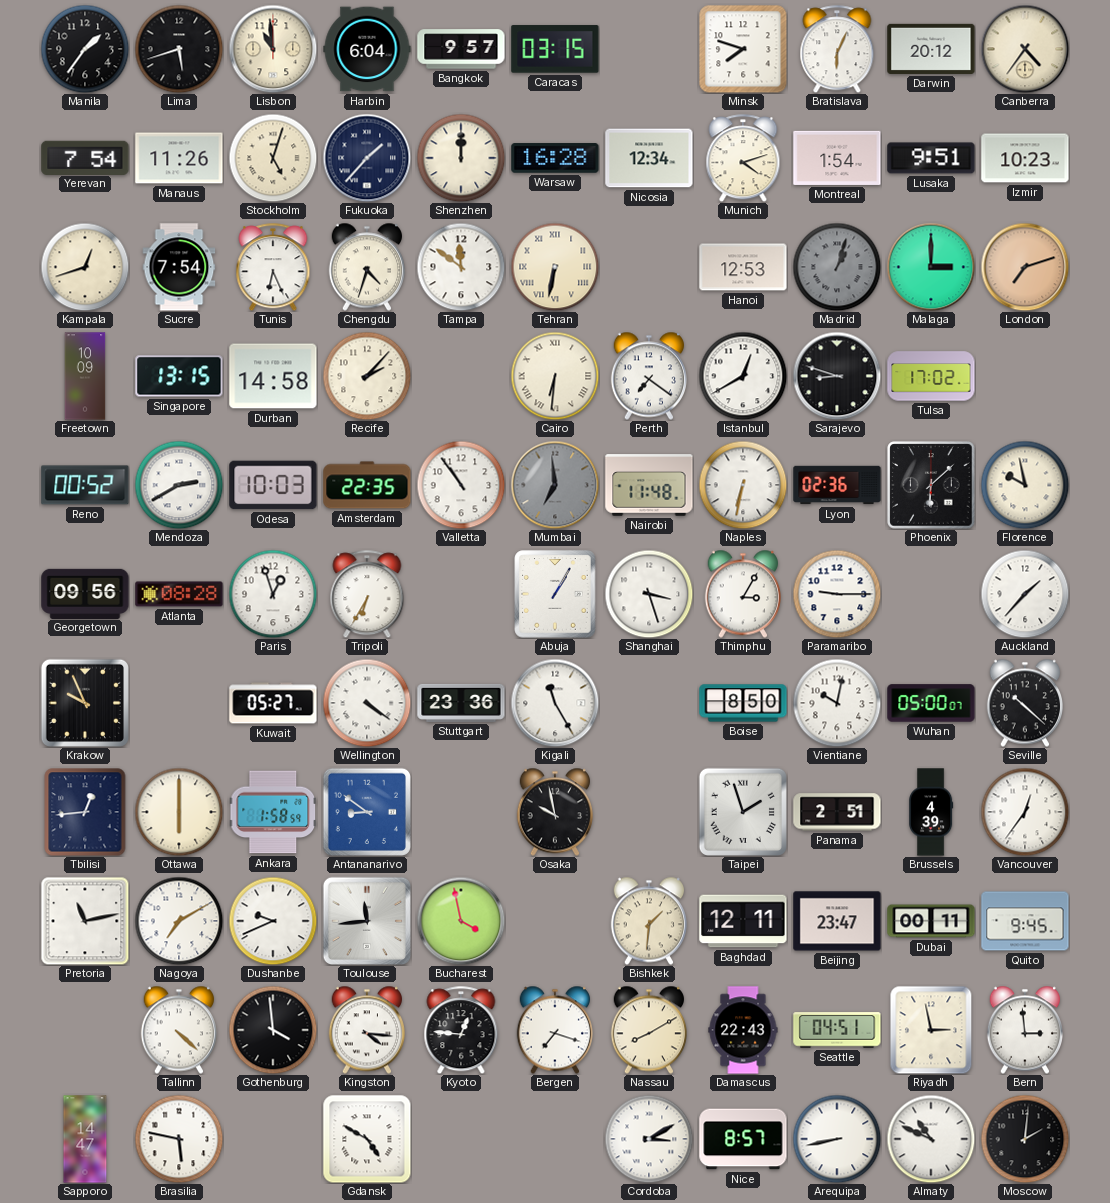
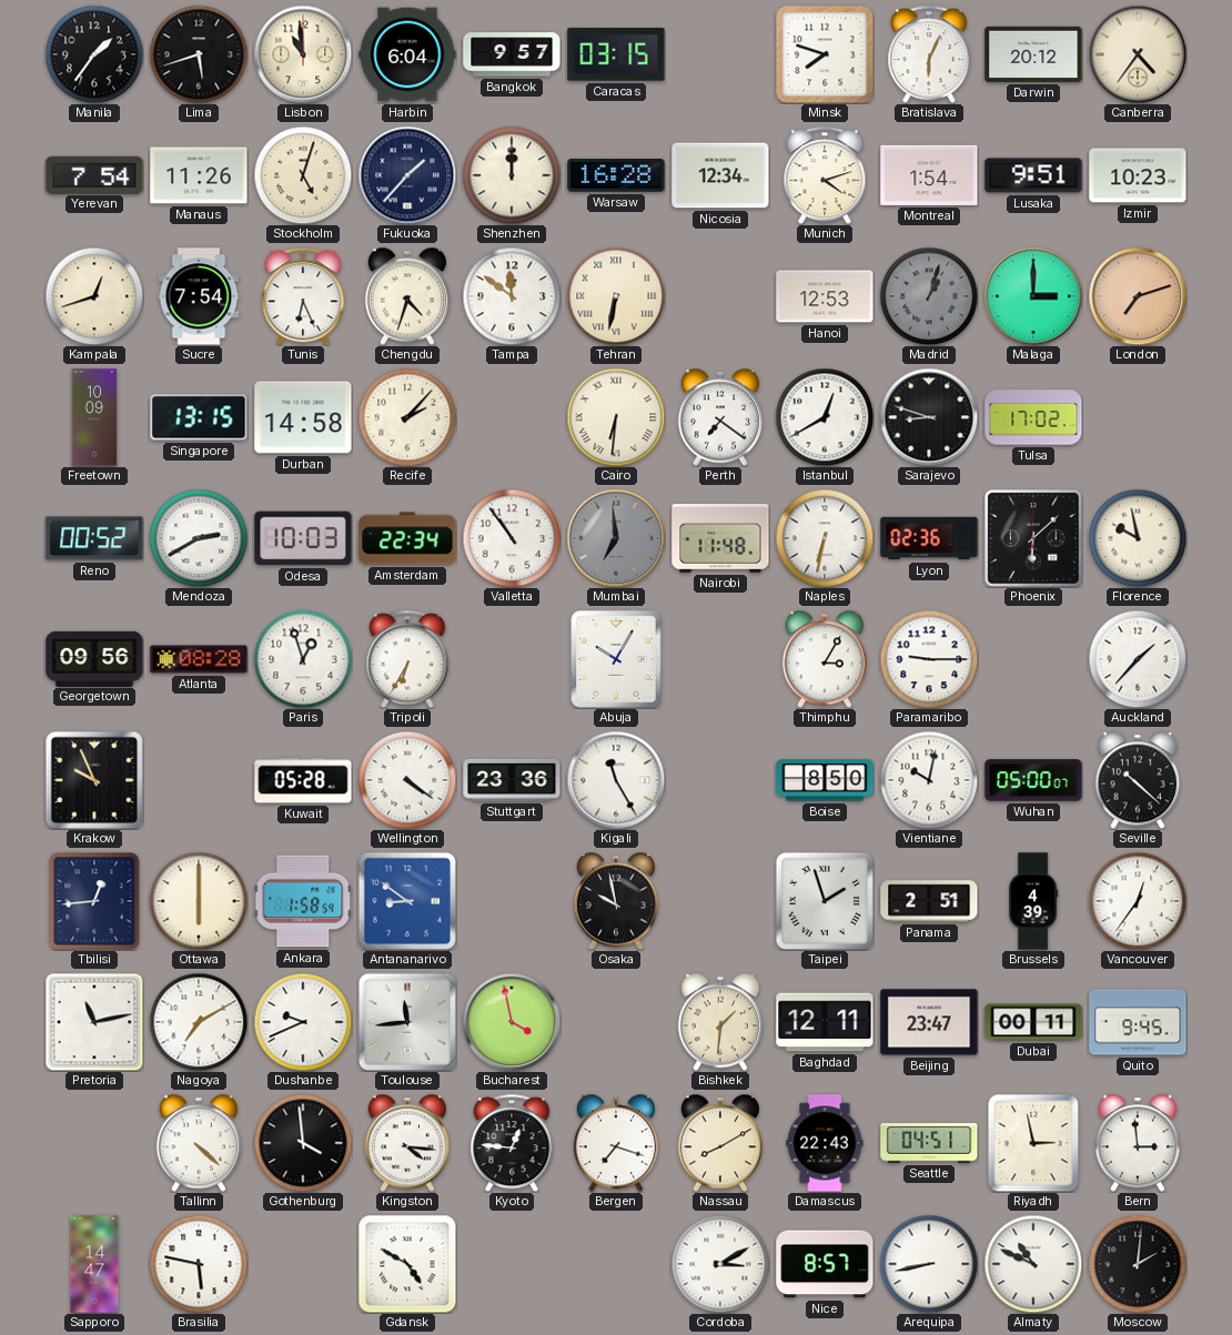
Amsterdam: 22:35 -> 22:34 (407, 538)
Abuja: 1:05 -> 10:05 (616, 659)
Shanghai: 3:27 -> none (649, 594)
Kuwait: 05:27 -> 05:28 (303, 780)
